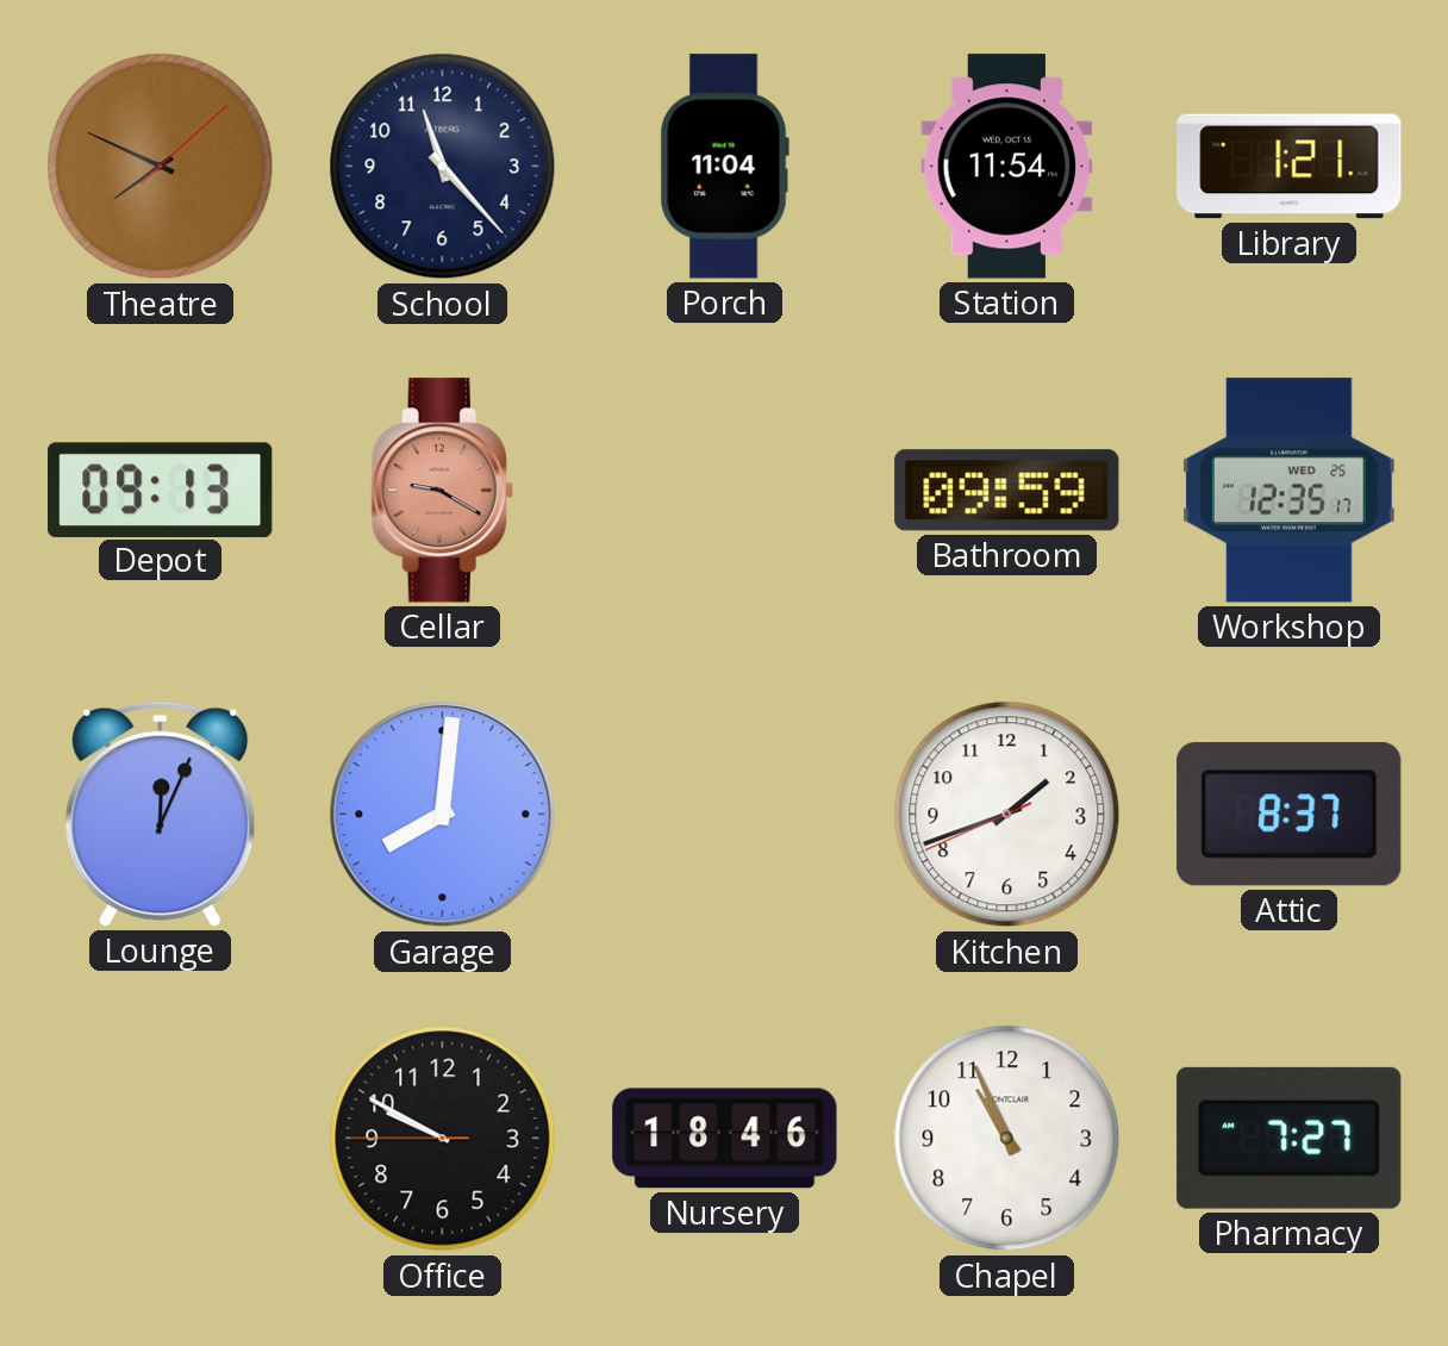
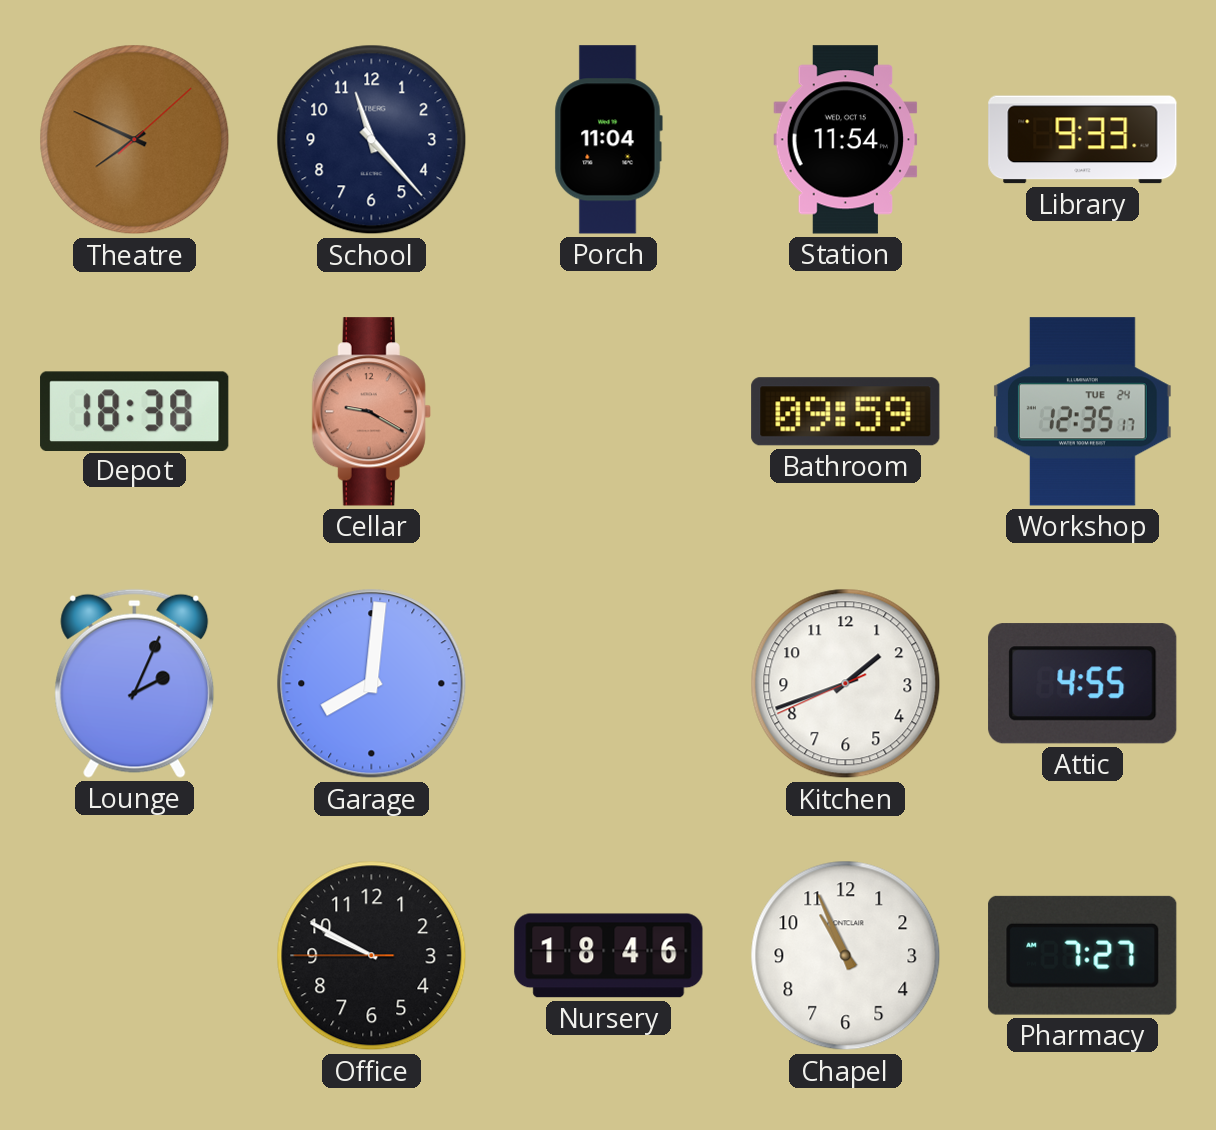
Library: 1:21 -> 9:33 (1083, 140)
Depot: 09:13 -> 18:38 (135, 411)
Workshop date: WED 25 -> TUE 24 (1082, 412)
Lounge: 12:04 -> 2:04 (135, 683)
Attic: 8:37 -> 4:55 (1083, 684)
